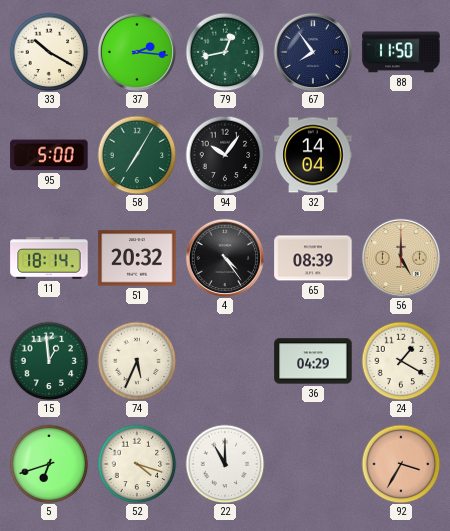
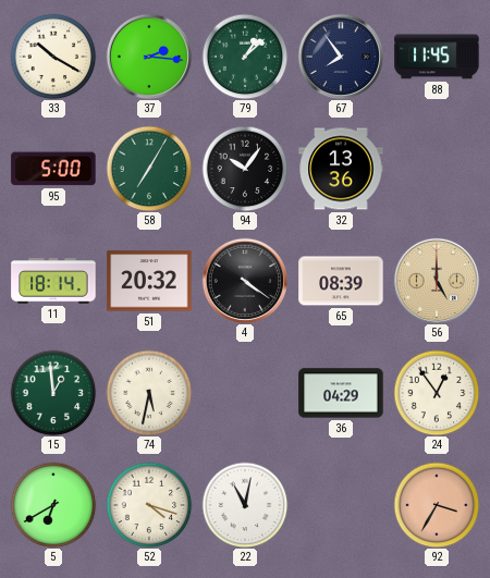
79: 12:43 -> 1:08 (245, 57)
88: 11:50 -> 11:45 (437, 57)
32: 14:04 -> 13:36 (341, 169)
4: 4:24 -> 4:21 (244, 280)
74: 5:34 -> 5:32 (149, 393)
24: 1:20 -> 12:54 (437, 393)
5: 6:42 -> 6:40 (53, 505)
22: 11:00 -> 11:02 (245, 505)
